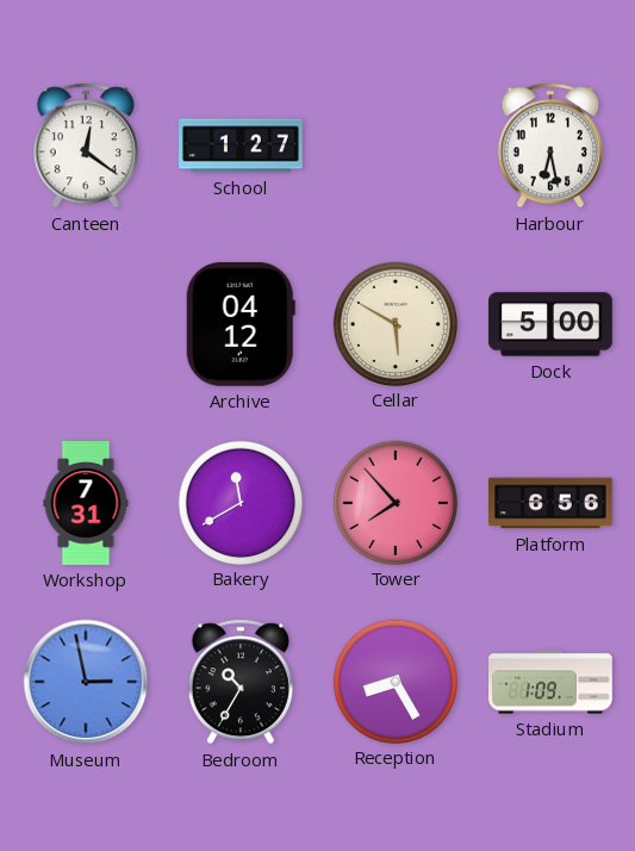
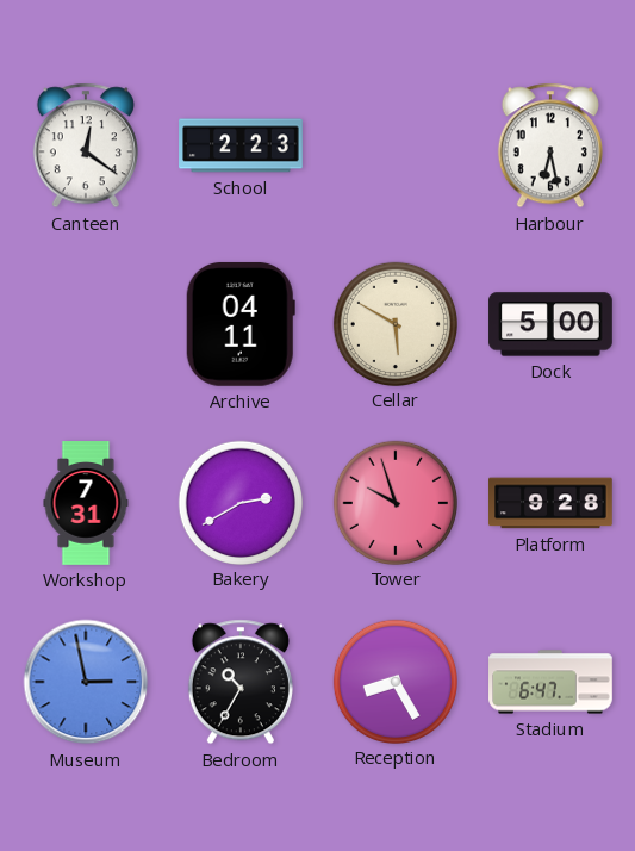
School: 1:27 -> 2:23 (241, 145)
Archive: 04:12 -> 04:11 (241, 324)
Bakery: 11:40 -> 2:40 (239, 502)
Tower: 7:53 -> 9:57 (394, 502)
Platform: 6:56 -> 9:28 (550, 503)
Stadium: 1:09 -> 6:47 (550, 682)
